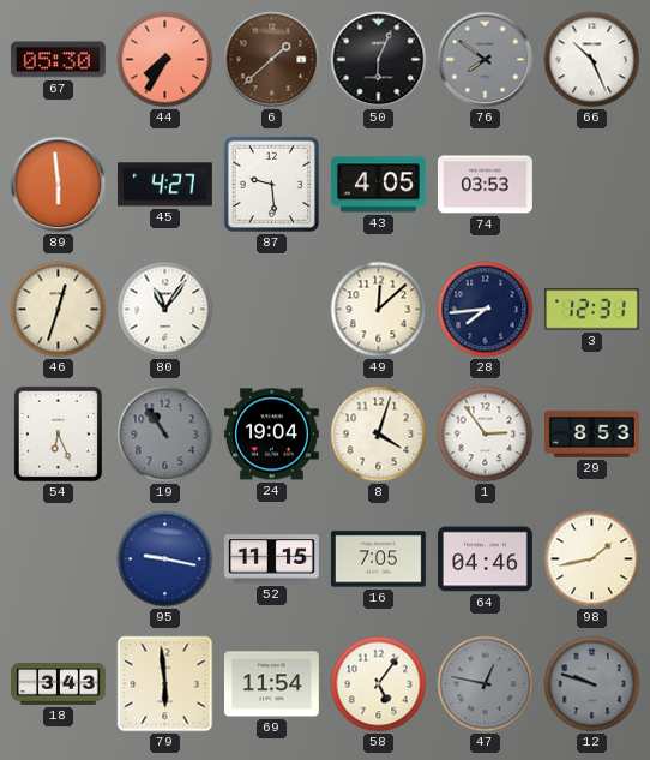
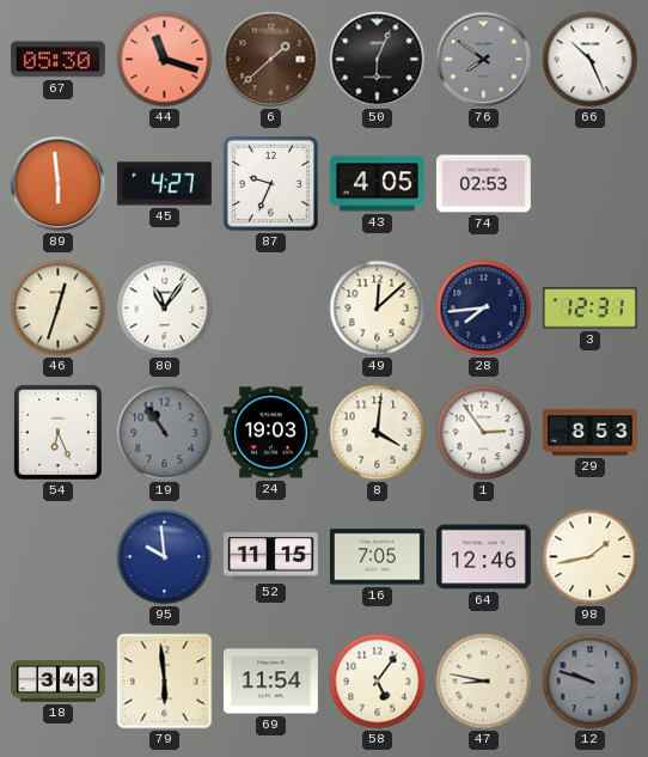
44: 7:35 -> 11:18 (165, 60)
87: 9:29 -> 9:34 (270, 183)
74: 03:53 -> 02:53 (483, 184)
24: 19:04 -> 19:03 (270, 433)
8: 4:03 -> 4:01 (378, 433)
95: 9:17 -> 9:59 (165, 557)
64: 04:46 -> 12:46 (483, 557)
47: 12:47 -> 8:47 (484, 682)
47 dial: grey -> cream (484, 682)
